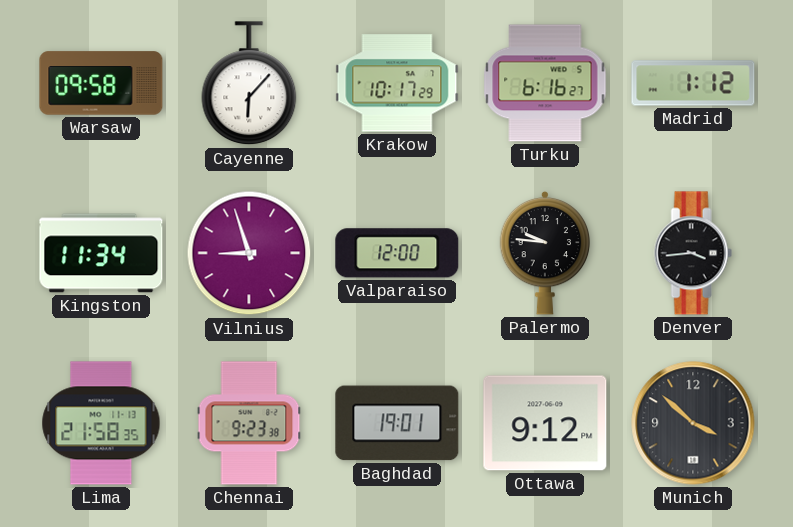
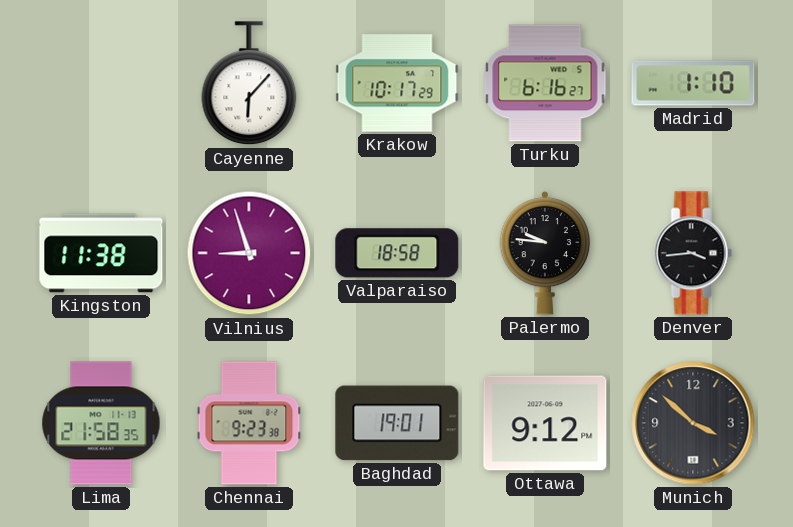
Warsaw: 09:58 -> none (101, 83)
Madrid: 1:12 -> 1:10 (693, 83)
Kingston: 11:34 -> 11:38 (101, 253)
Valparaiso: 12:00 -> 18:58 (397, 253)
